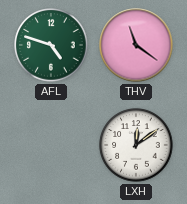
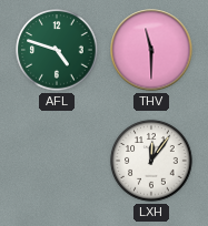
THV: 11:21 -> 11:30 (151, 50)
LXH: 12:09 -> 12:06 (151, 161)
